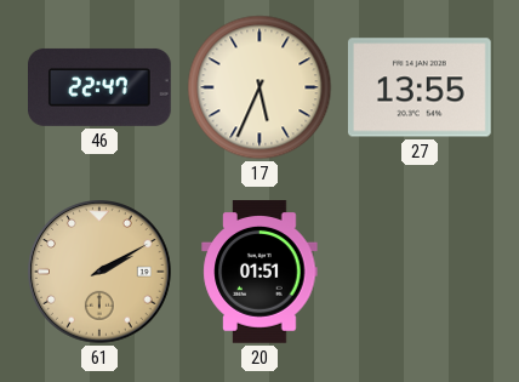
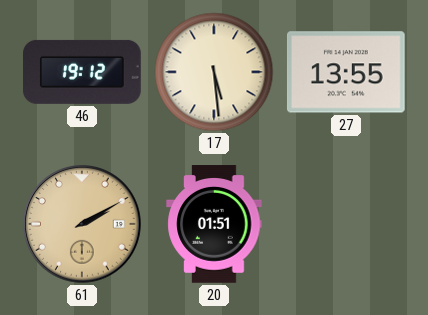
46: 22:47 -> 19:12 (83, 72)
17: 5:34 -> 5:29 (214, 72)
